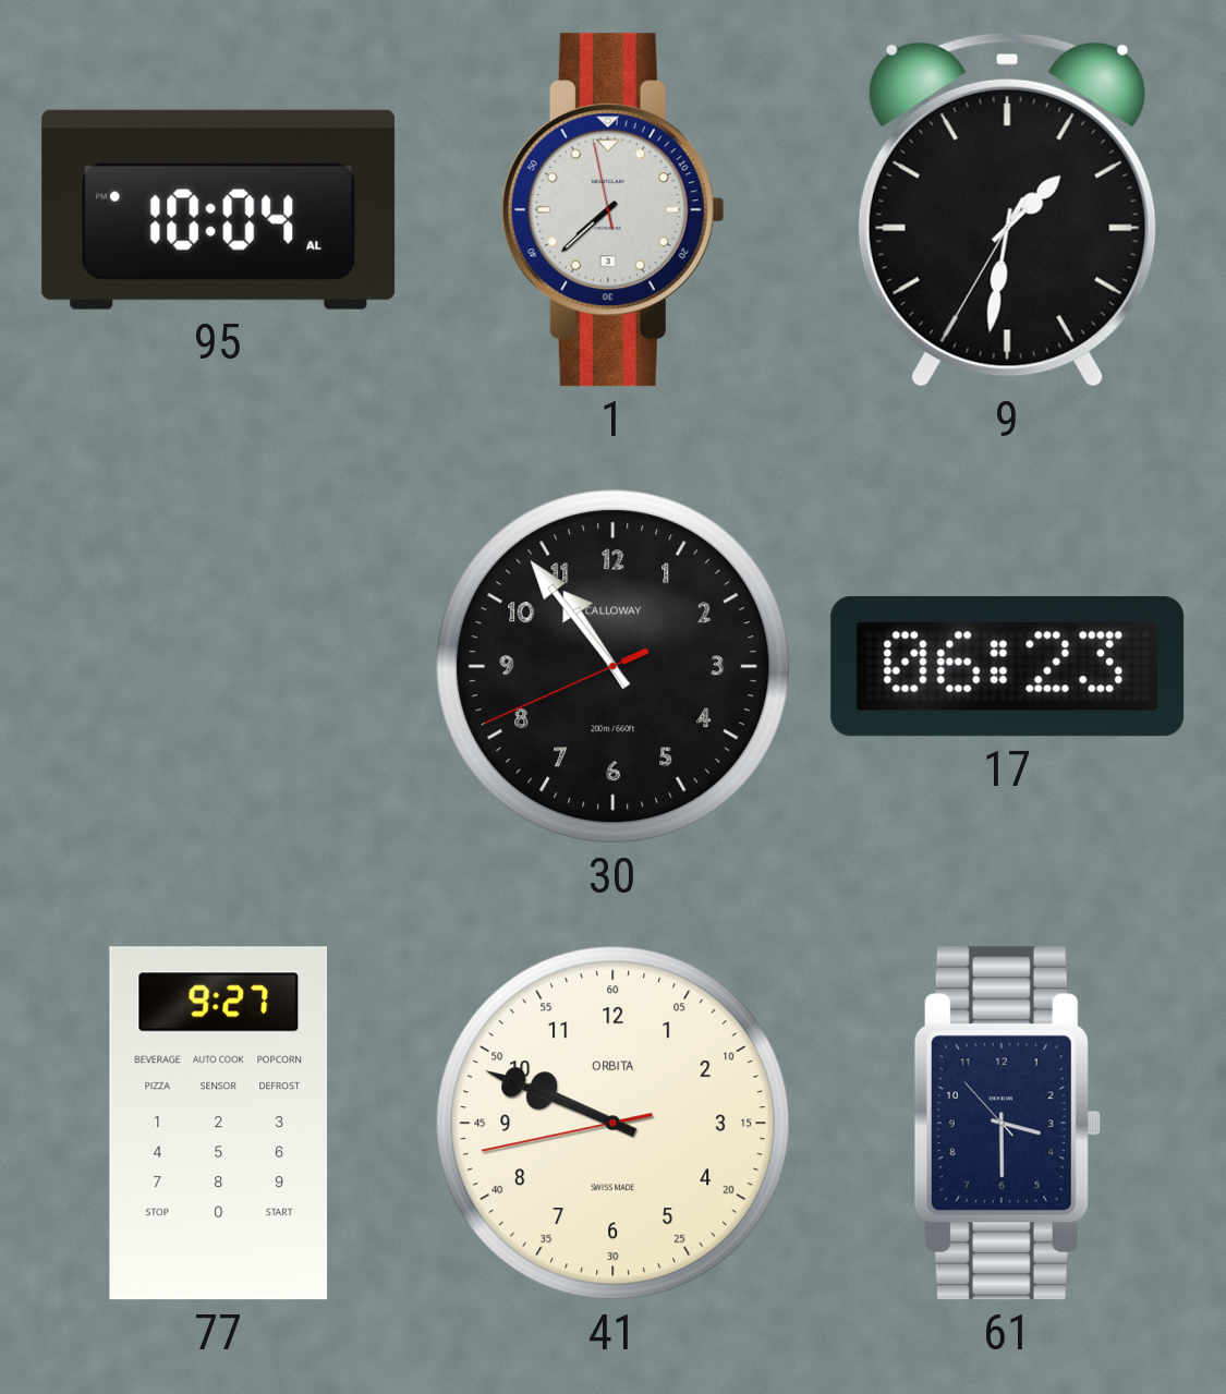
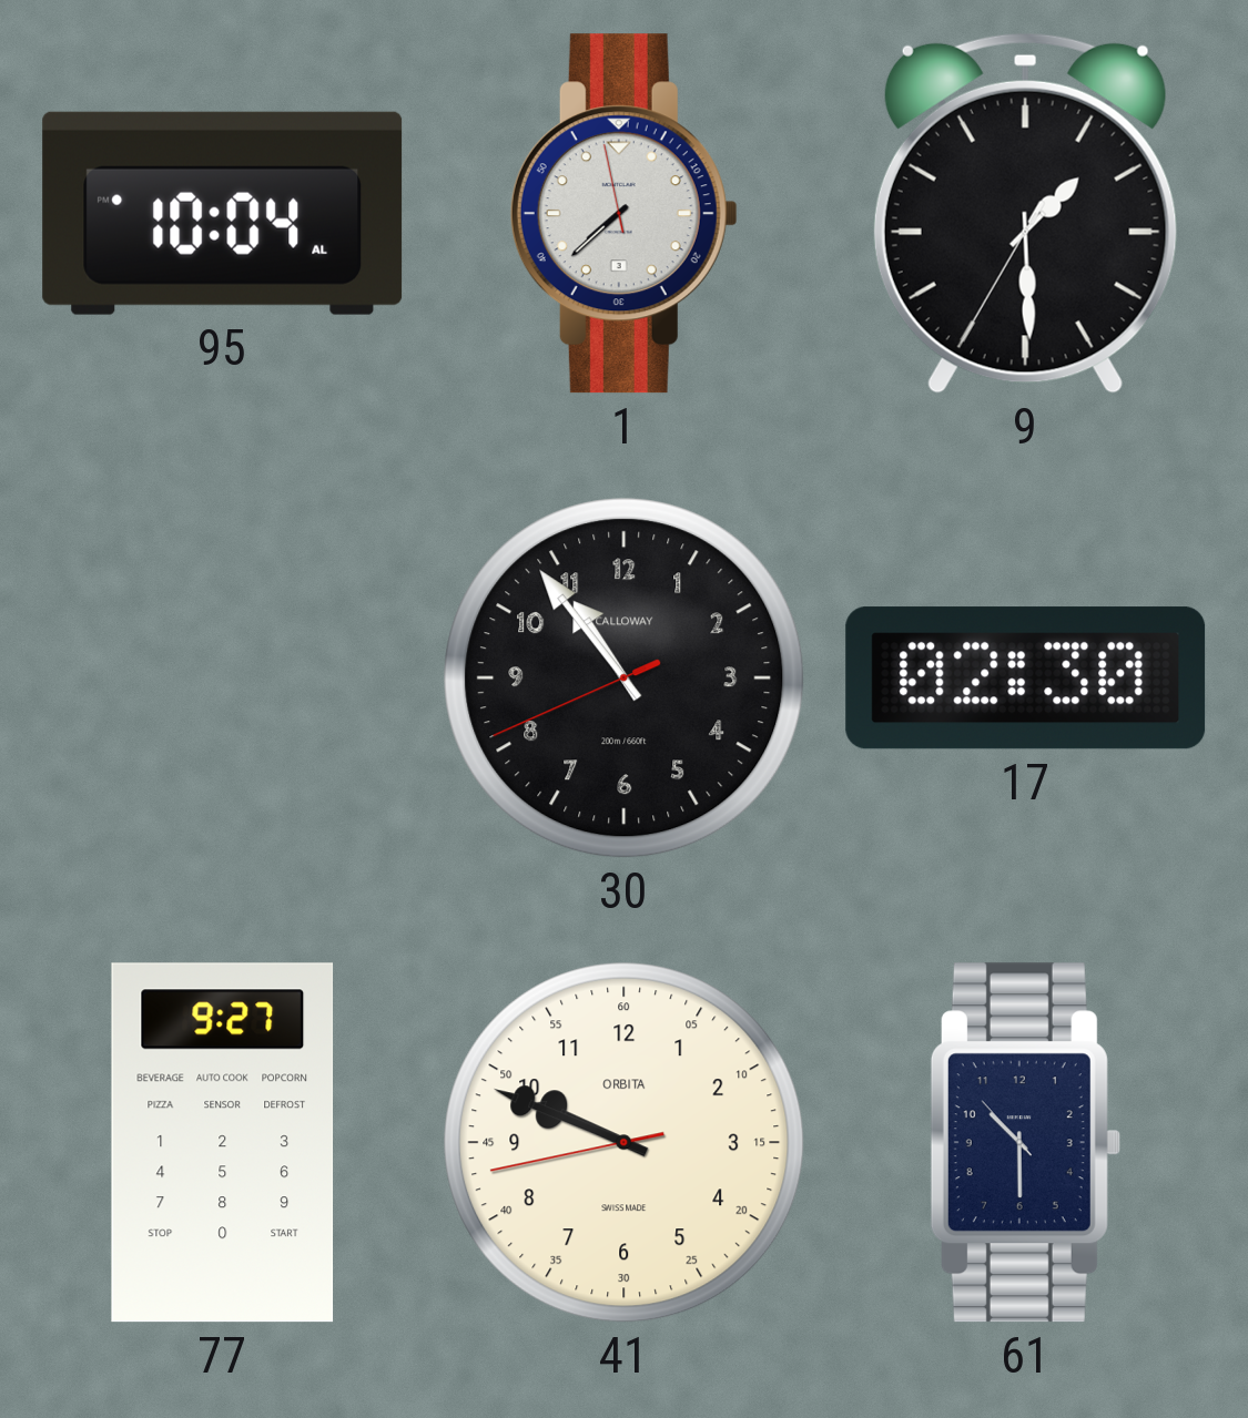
9: 1:31 -> 1:29 (1025, 213)
17: 06:23 -> 02:30 (1026, 679)
61: 3:29 -> 10:29 (1025, 1143)
